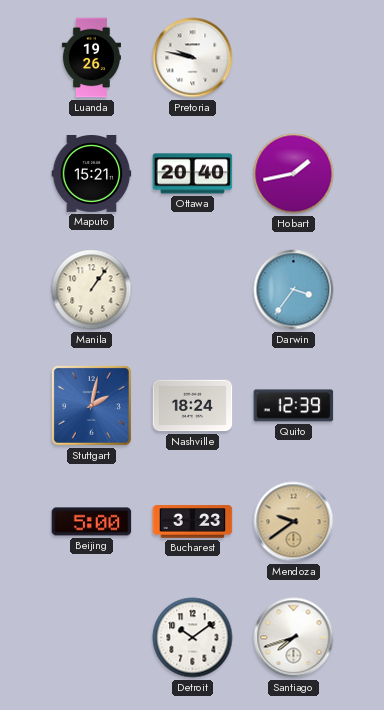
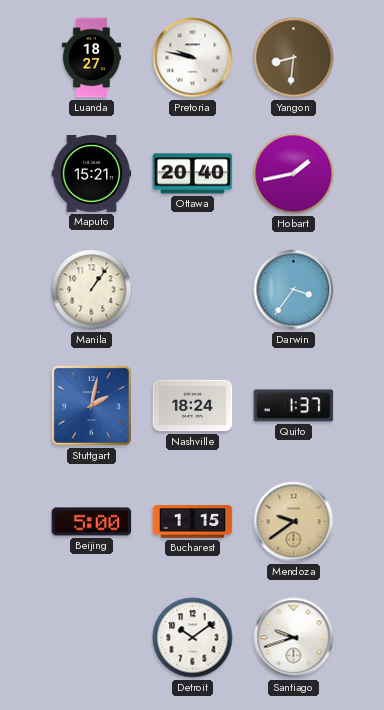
Luanda: 19:26 -> 18:27 (91, 58)
Yangon: none -> 8:31 (294, 58)
Quito: 12:39 -> 1:37 (294, 406)
Bucharest: 3:23 -> 1:15 (193, 522)
Santiago: 7:42 -> 9:42 (294, 638)
